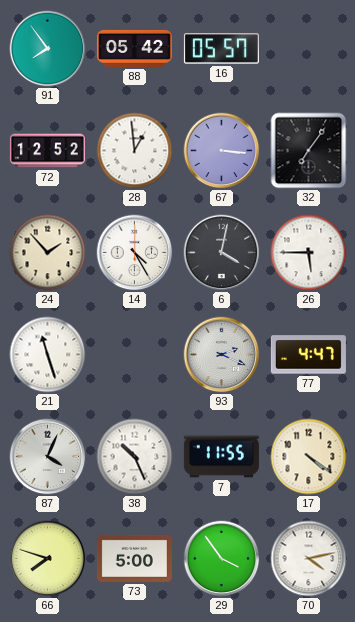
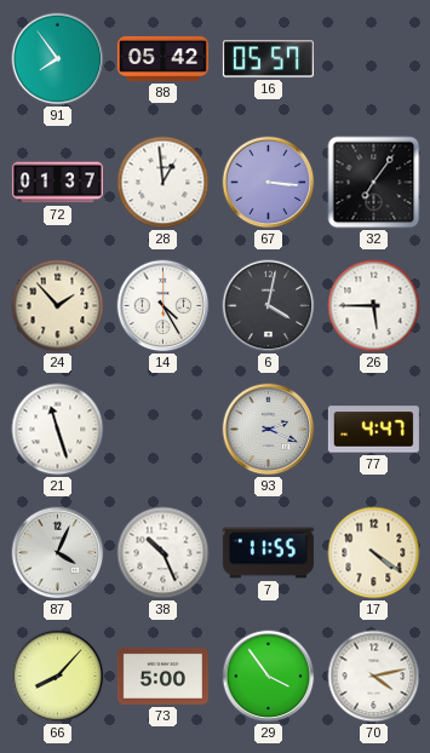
72: 12:52 -> 01:37 (57, 183)
66: 7:48 -> 8:07 (58, 677)
